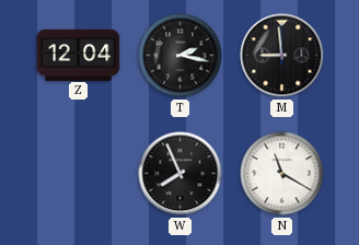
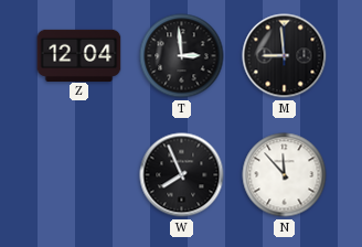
T: 2:17 -> 2:59 (182, 56)
N: 11:20 -> 11:53 (285, 175)
